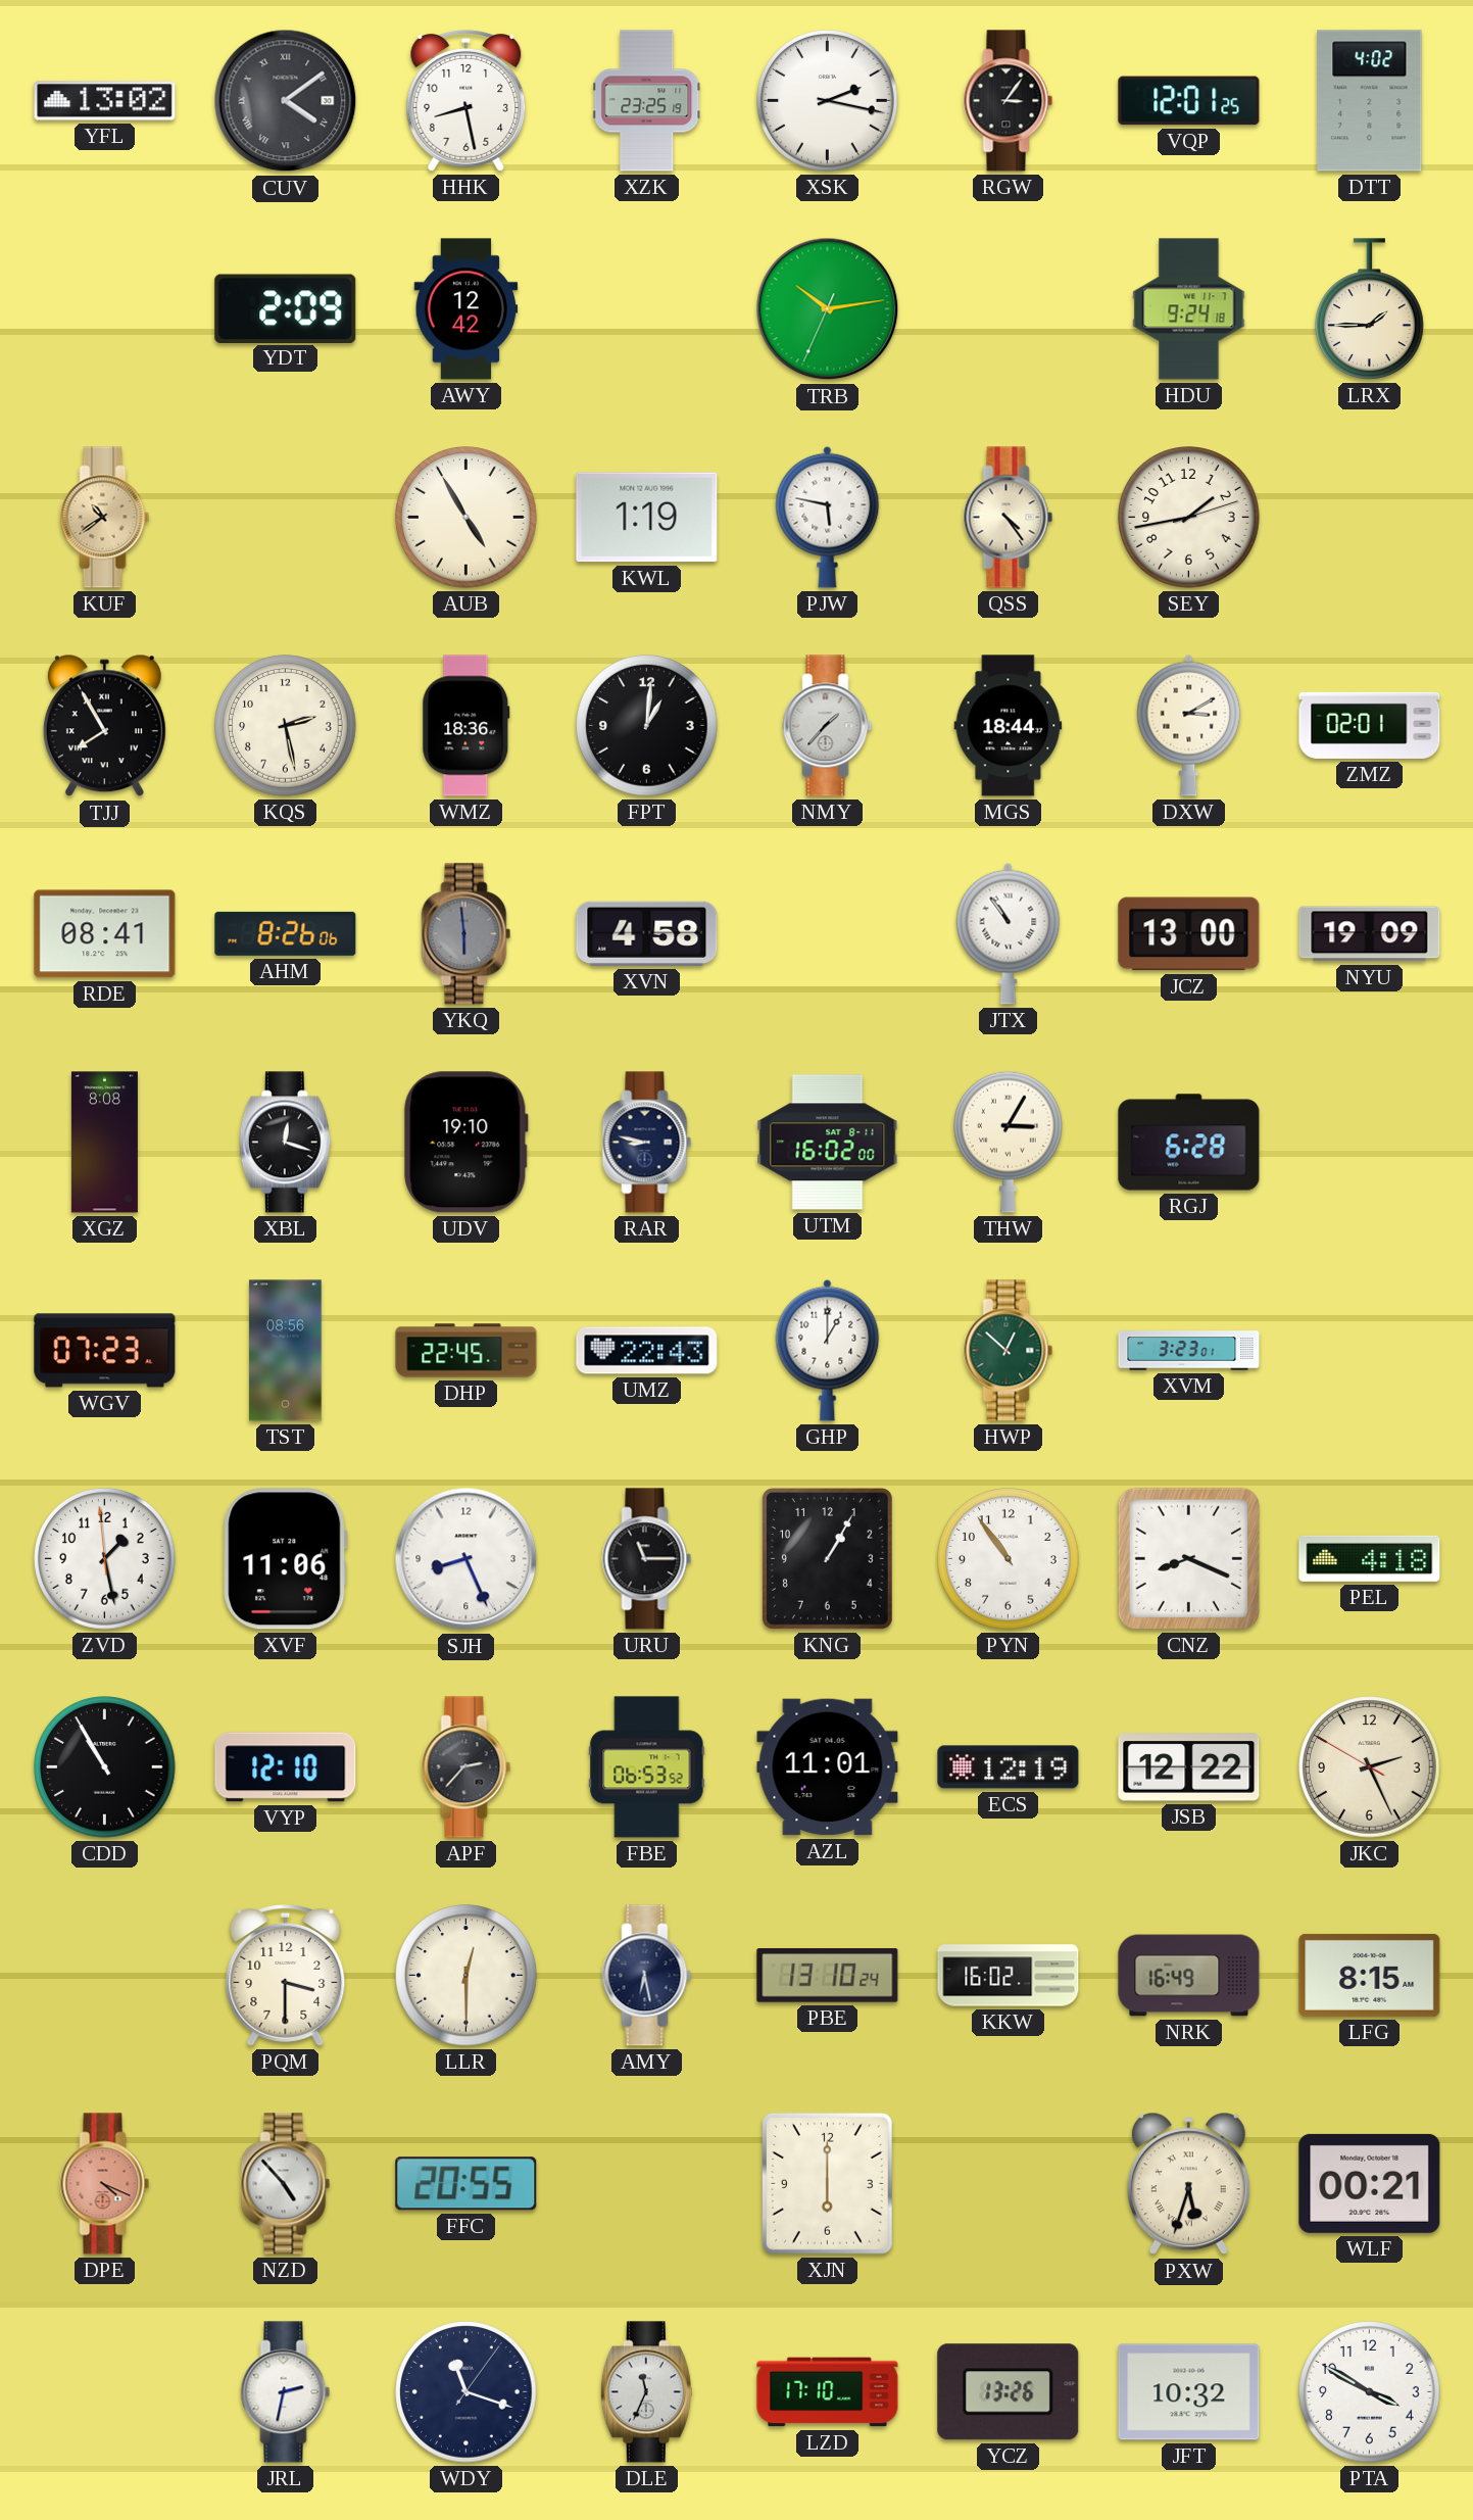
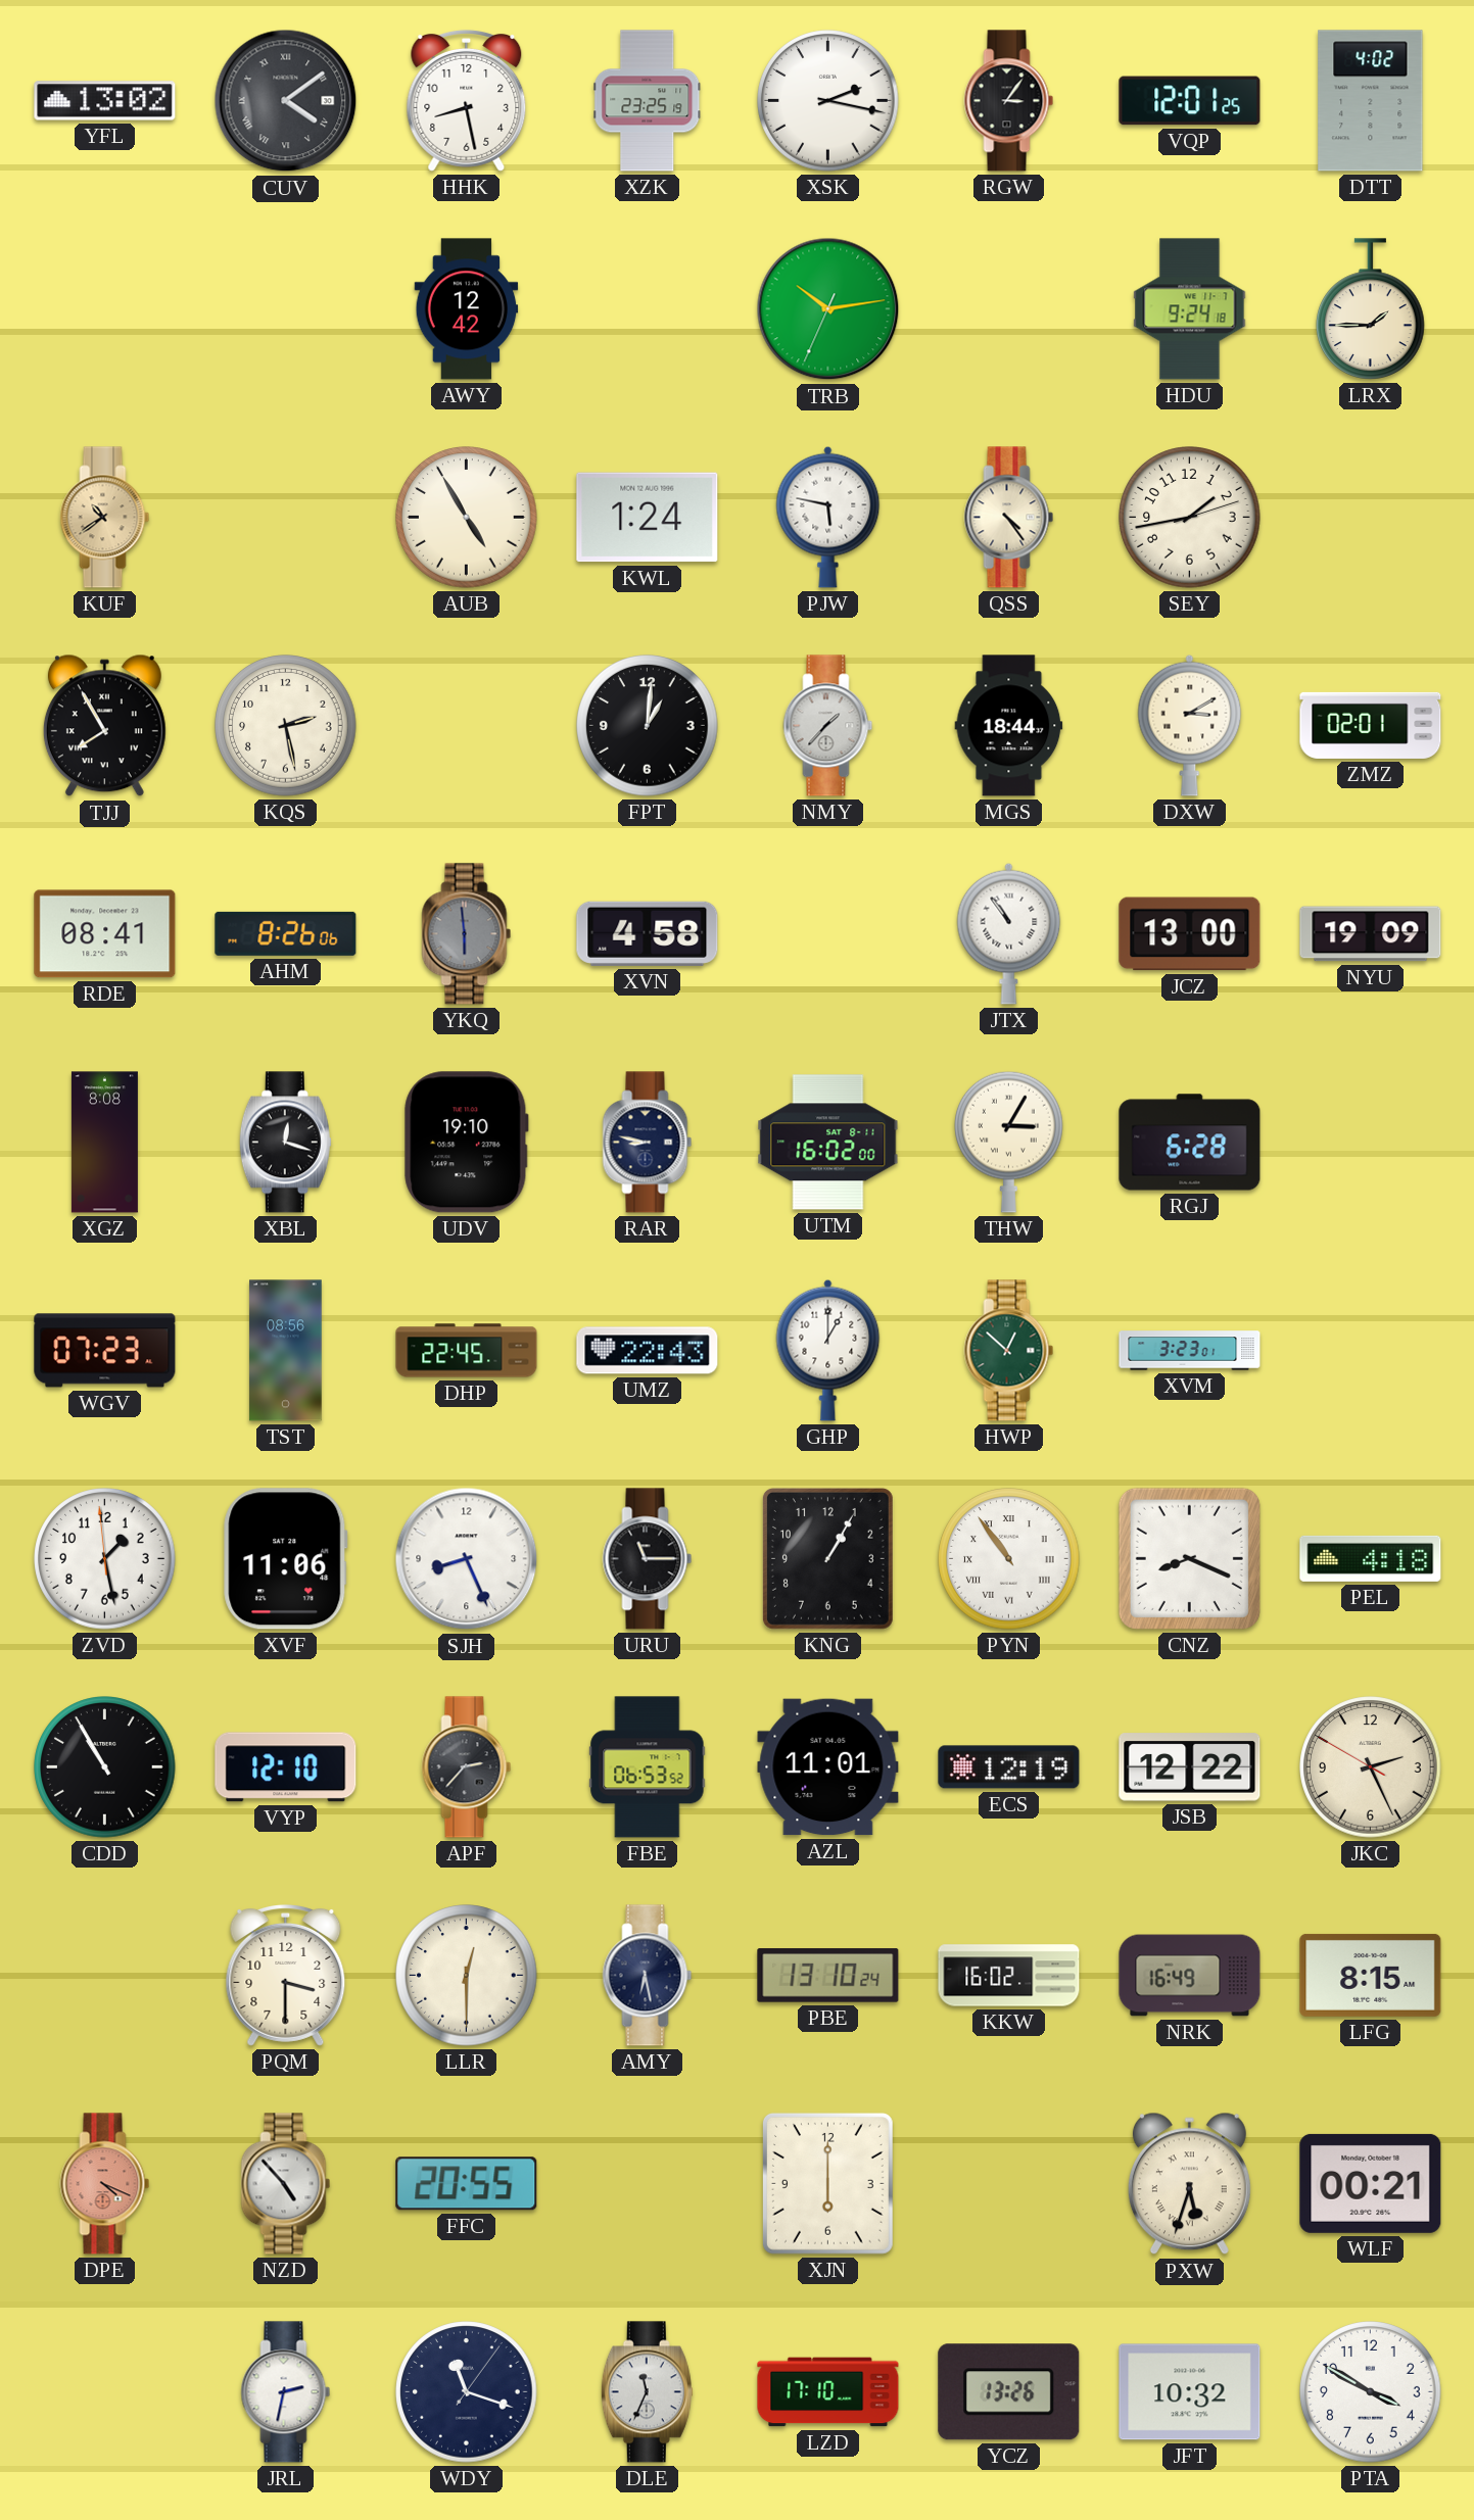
YDT: 2:09 -> none (286, 308)
KWL: 1:19 -> 1:24 (648, 518)
WMZ: 18:36 -> none (467, 726)
PYN numerals: Arabic -> Roman (1009, 1559)
